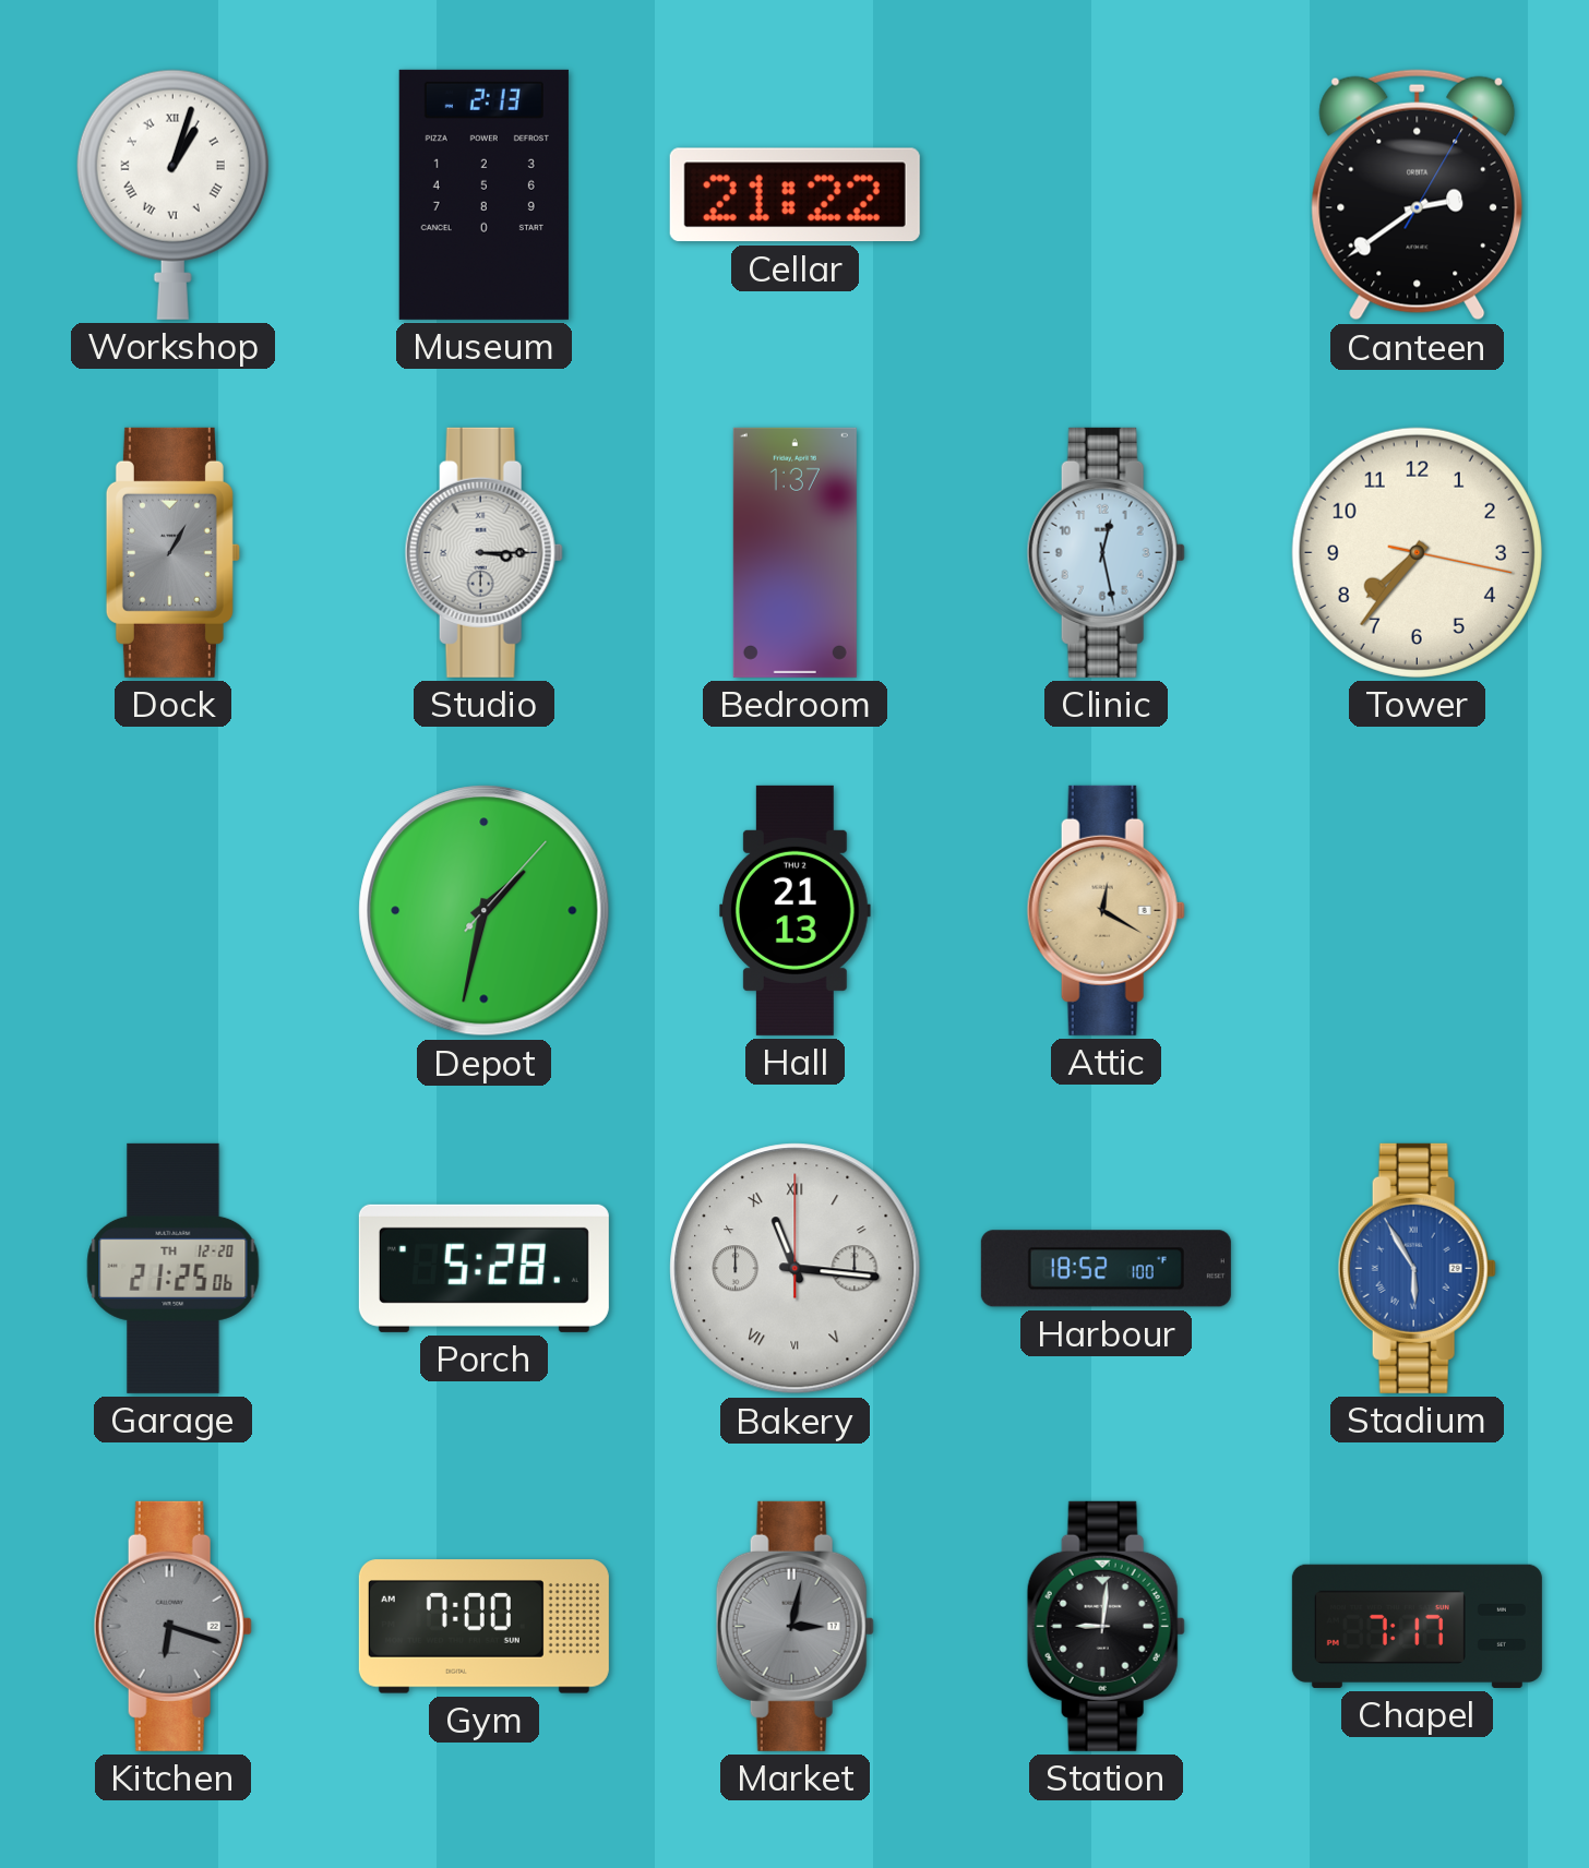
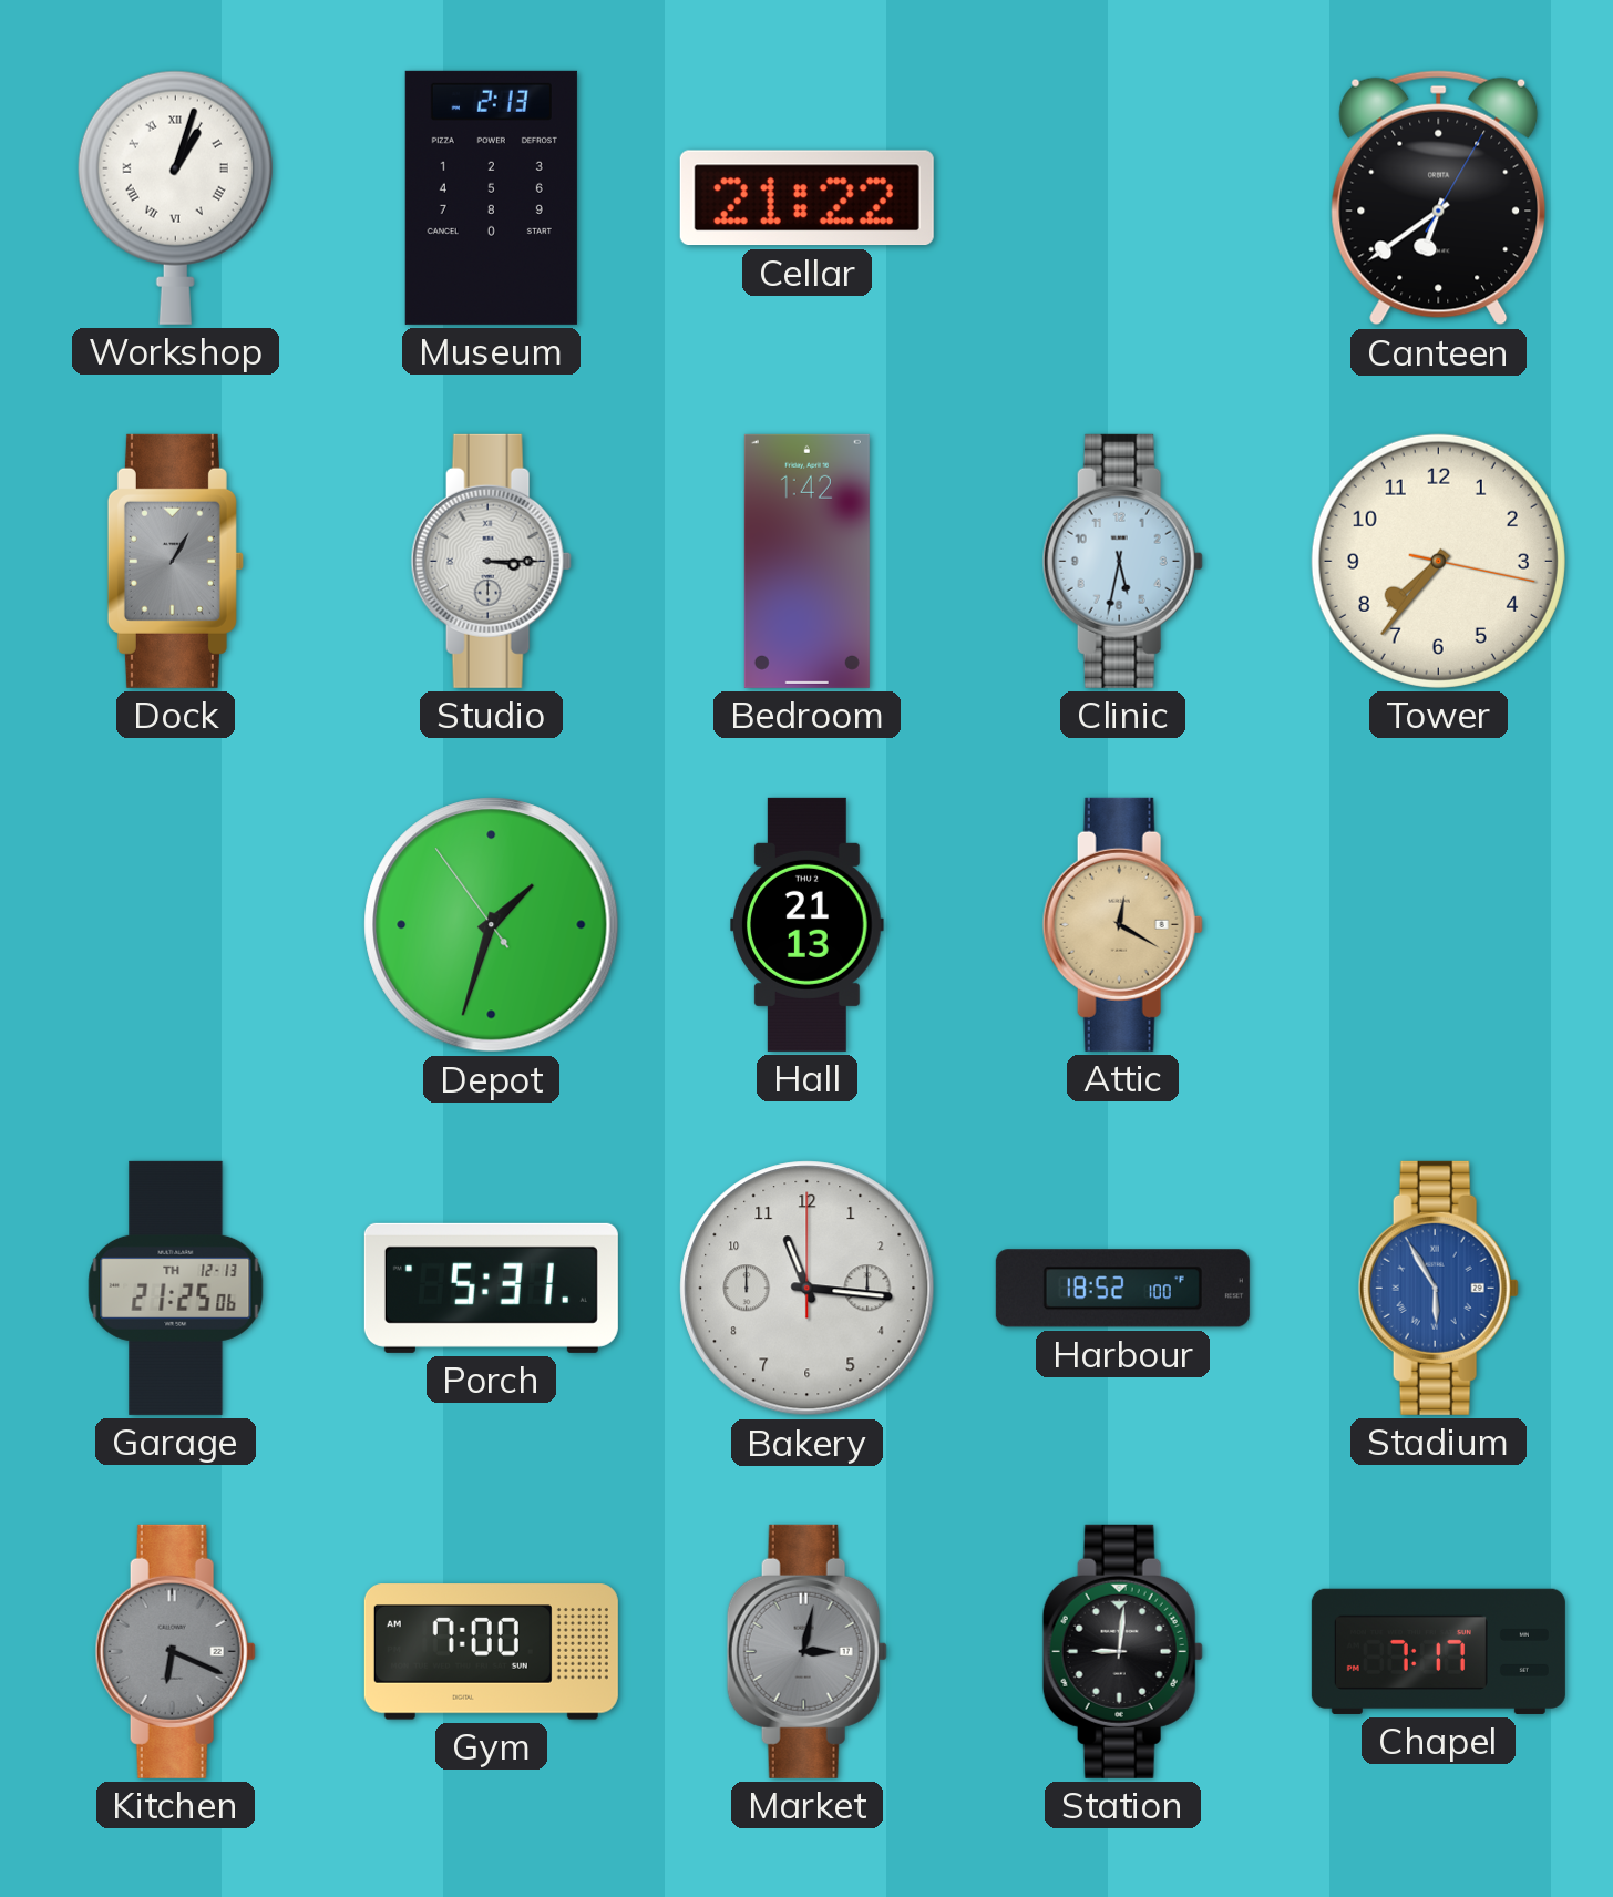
Canteen: 2:39 -> 6:39 (1439, 198)
Bedroom: 1:37 -> 1:42 (806, 561)
Clinic: 12:28 -> 5:32 (1122, 561)
Depot: 1:32:07 -> 1:32:54 (492, 925)
Garage date: TH 12-20 -> TH 12-13 (176, 1288)
Porch: 5:28 -> 5:31 (491, 1288)
Bakery numerals: Roman -> Arabic (808, 1289)
Kitchen: 6:18 -> 6:19 (175, 1651)
